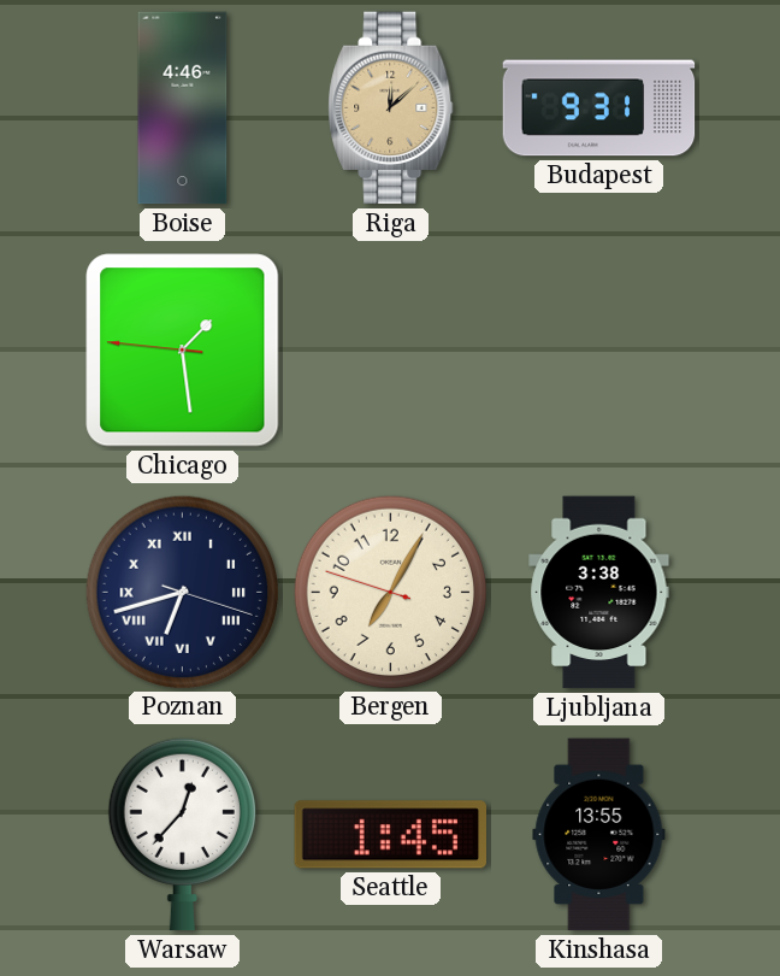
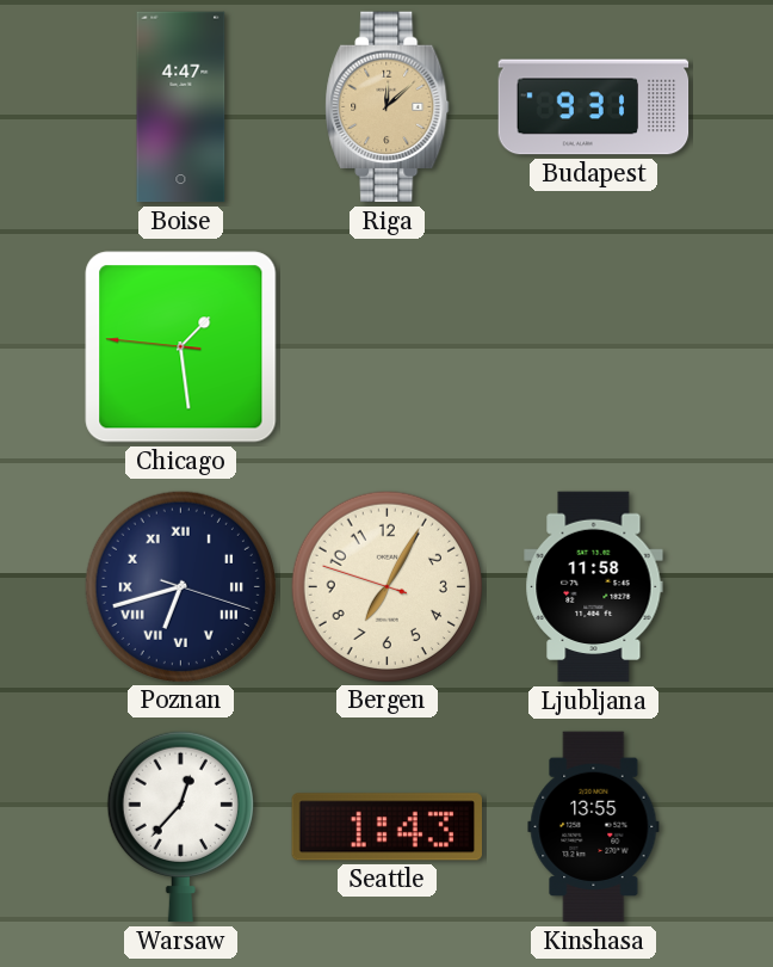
Boise: 4:46 -> 4:47 (181, 107)
Ljubljana: 3:38 -> 11:58 (594, 587)
Seattle: 1:45 -> 1:43 (386, 827)
